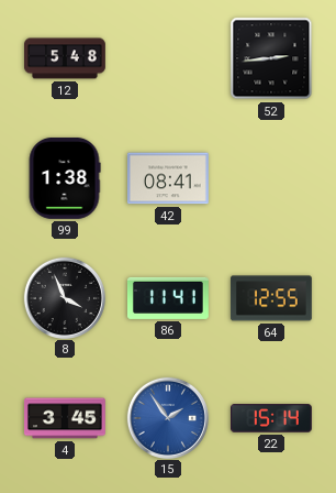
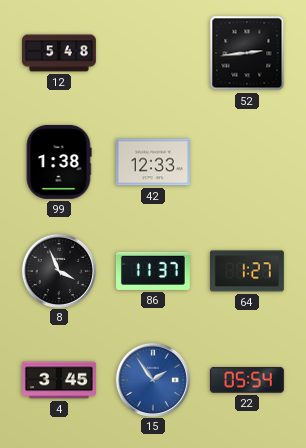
42: 08:41 -> 12:33 (153, 162)
86: 11:41 -> 11:37 (153, 271)
64: 12:55 -> 1:27 (247, 271)
22: 15:14 -> 05:54 (247, 380)
